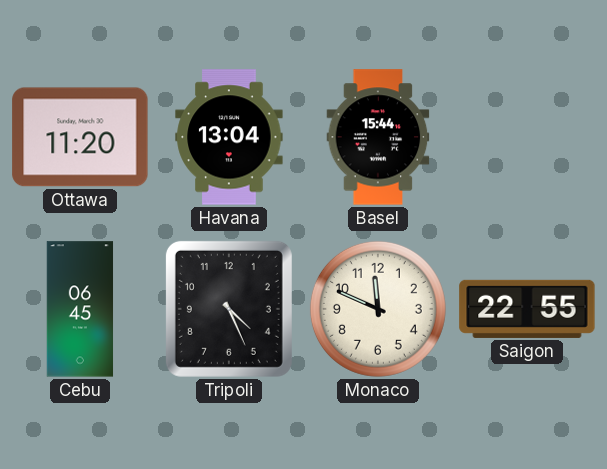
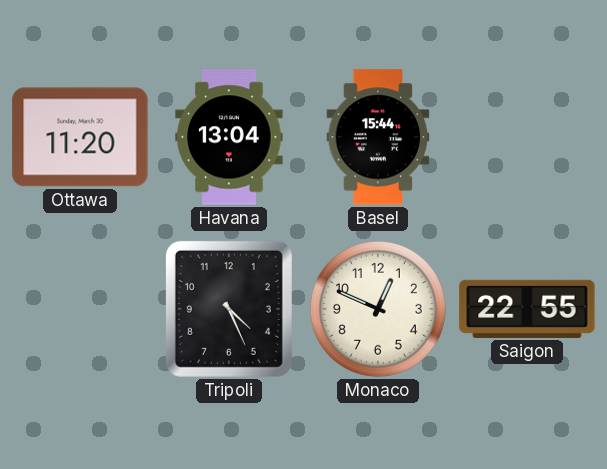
Cebu: 06:45 -> none (80, 309)
Monaco: 11:49 -> 12:49 (378, 309)
